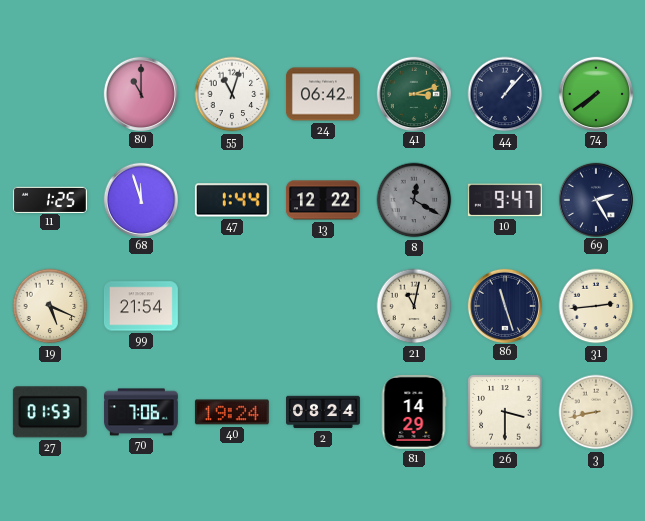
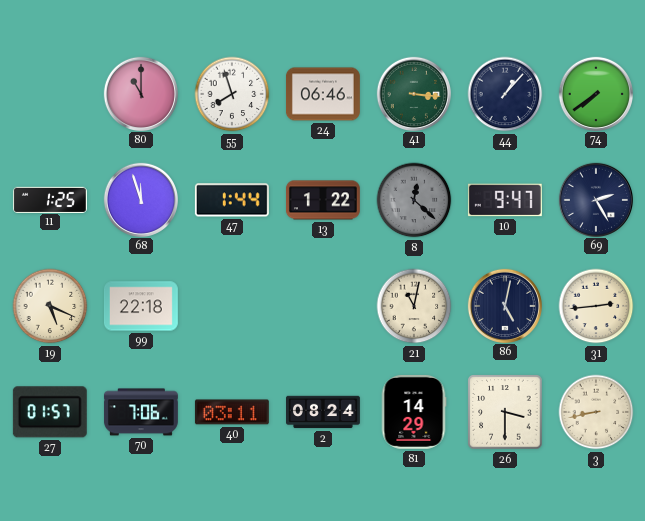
55: 11:03 -> 7:57 (232, 94)
24: 06:42 -> 06:46 (323, 94)
41: 3:12 -> 3:16 (413, 93)
13: 12:22 -> 1:22 (323, 200)
8: 12:20 -> 12:22 (414, 200)
99: 21:54 -> 22:18 (141, 306)
86: 11:27 -> 5:02 (504, 305)
27: 01:53 -> 01:57 (50, 412)
40: 19:24 -> 03:11 (232, 412)
